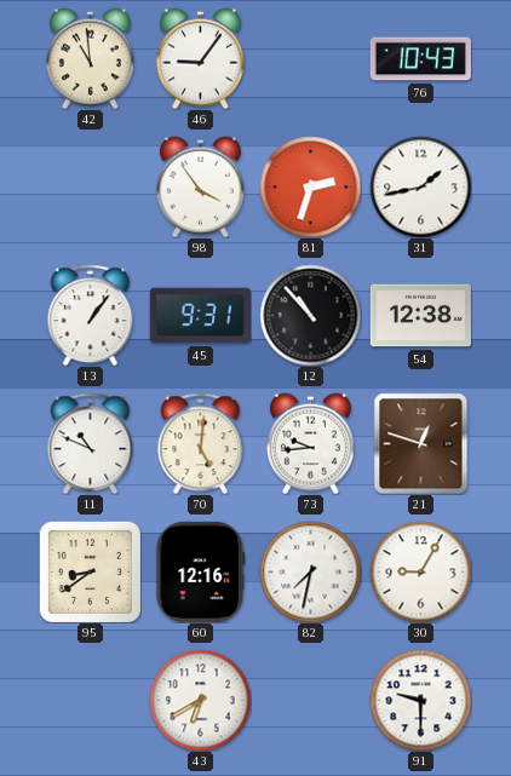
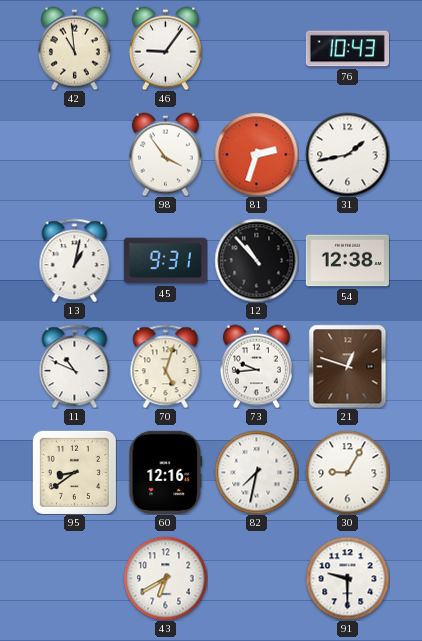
13: 1:06 -> 1:02 (75, 260)
70: 5:01 -> 5:03 (166, 366)
